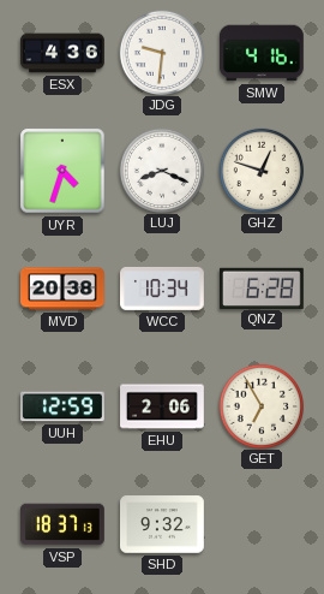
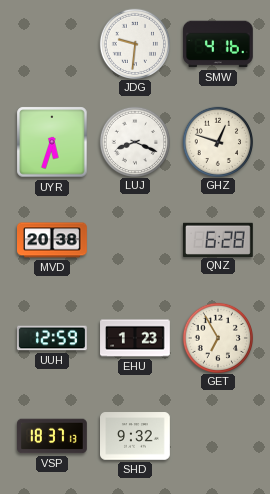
ESX: 4:36 -> none (62, 53)
UYR: 4:33 -> 5:33 (52, 142)
WCC: 10:34 -> none (163, 289)
EHU: 2:06 -> 1:23 (135, 338)
